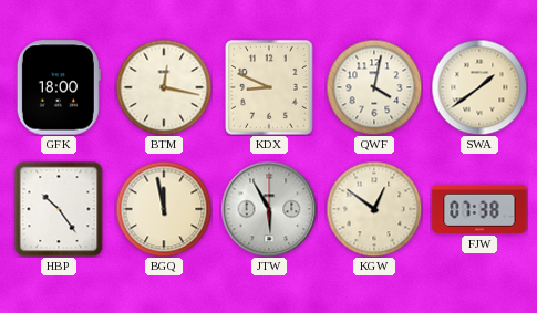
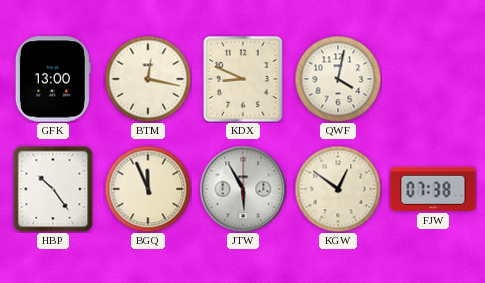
GFK: 18:00 -> 13:00 (53, 79)
SWA: 1:39 -> none (479, 87)
BGQ: 11:58 -> 11:56 (148, 189)
